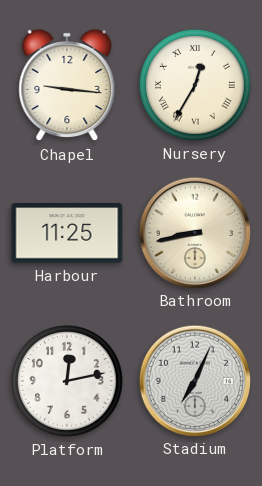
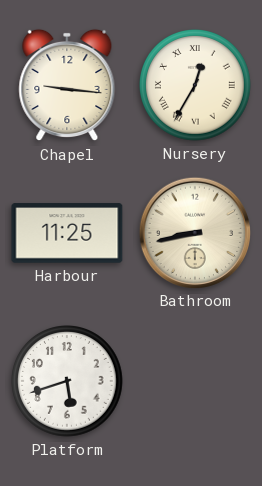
Platform: 12:13 -> 5:42 (68, 382)
Stadium: 7:04 -> none (194, 380)
